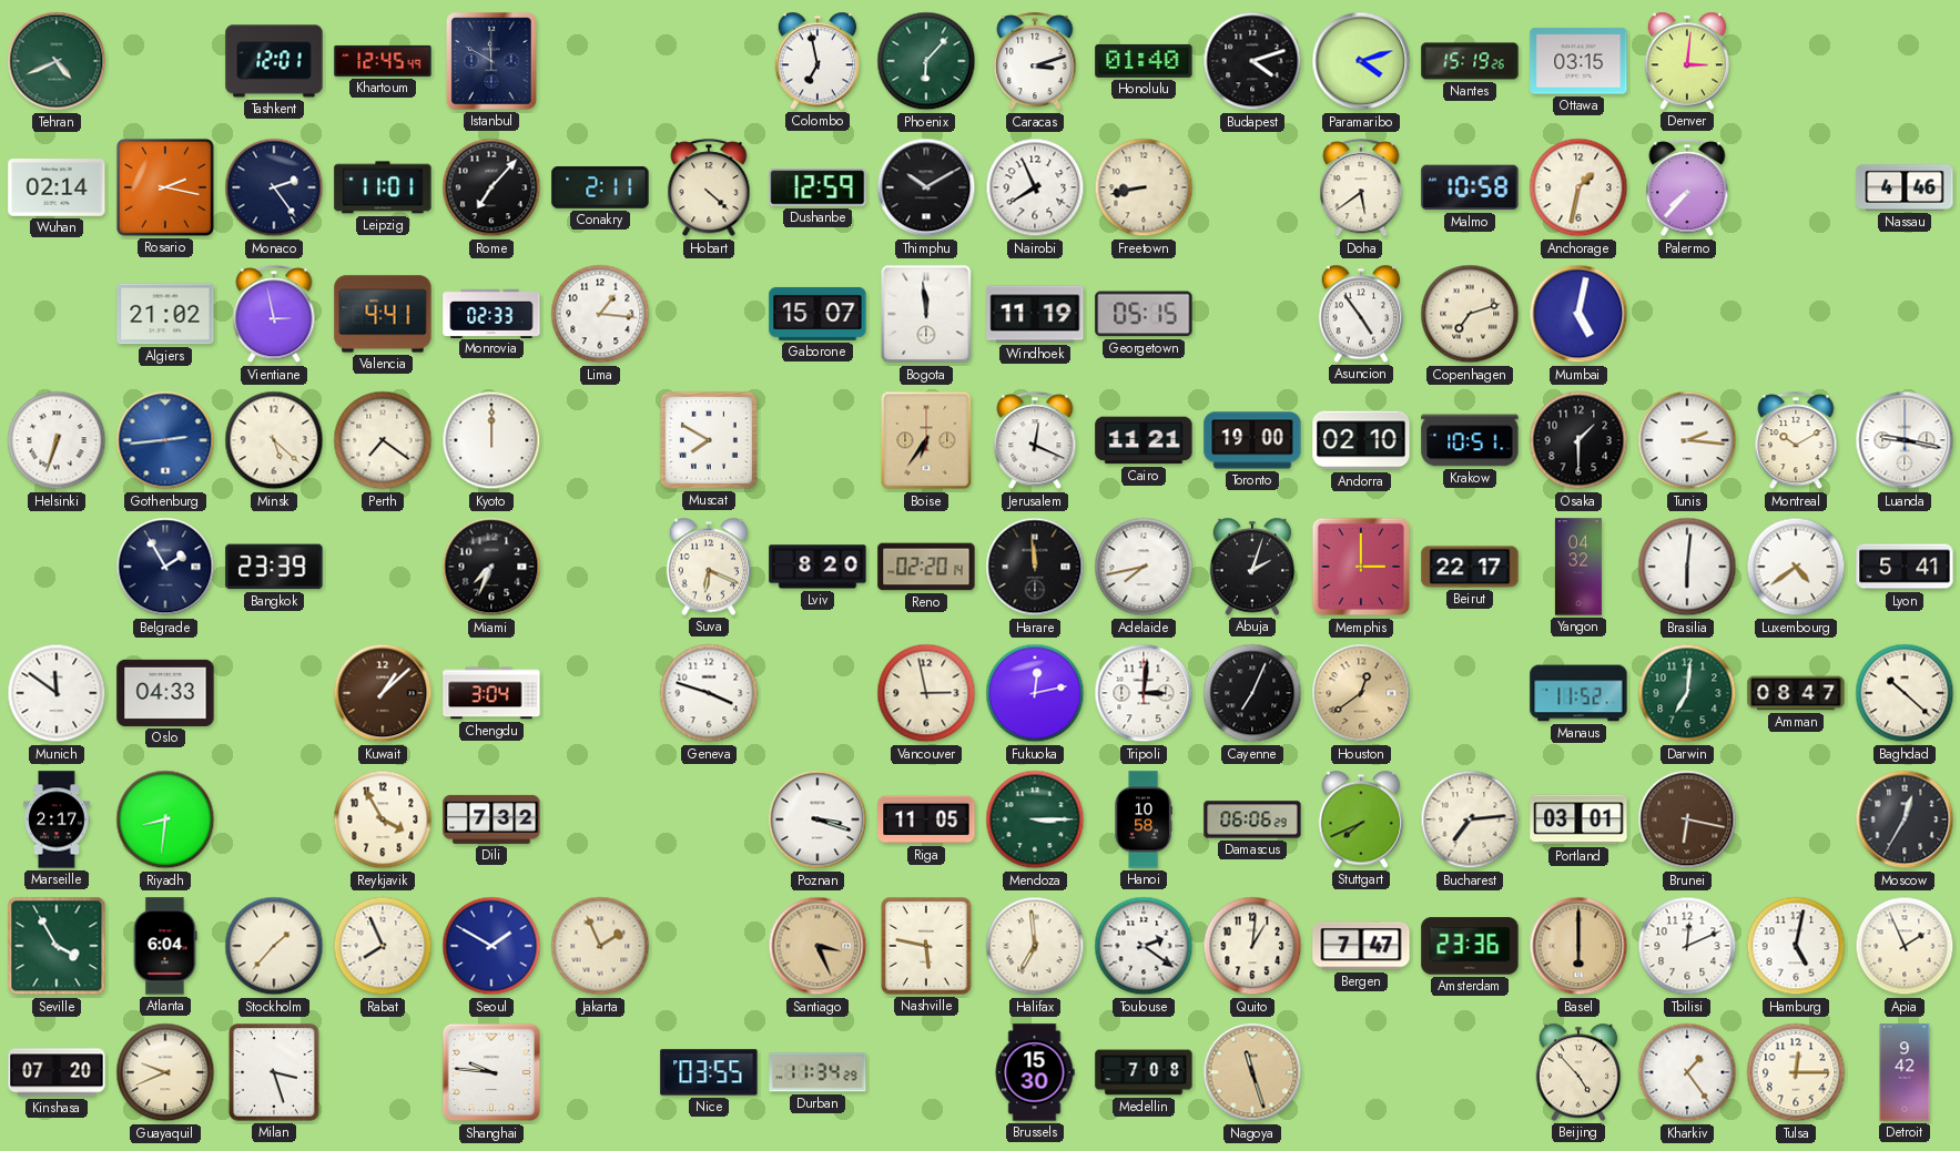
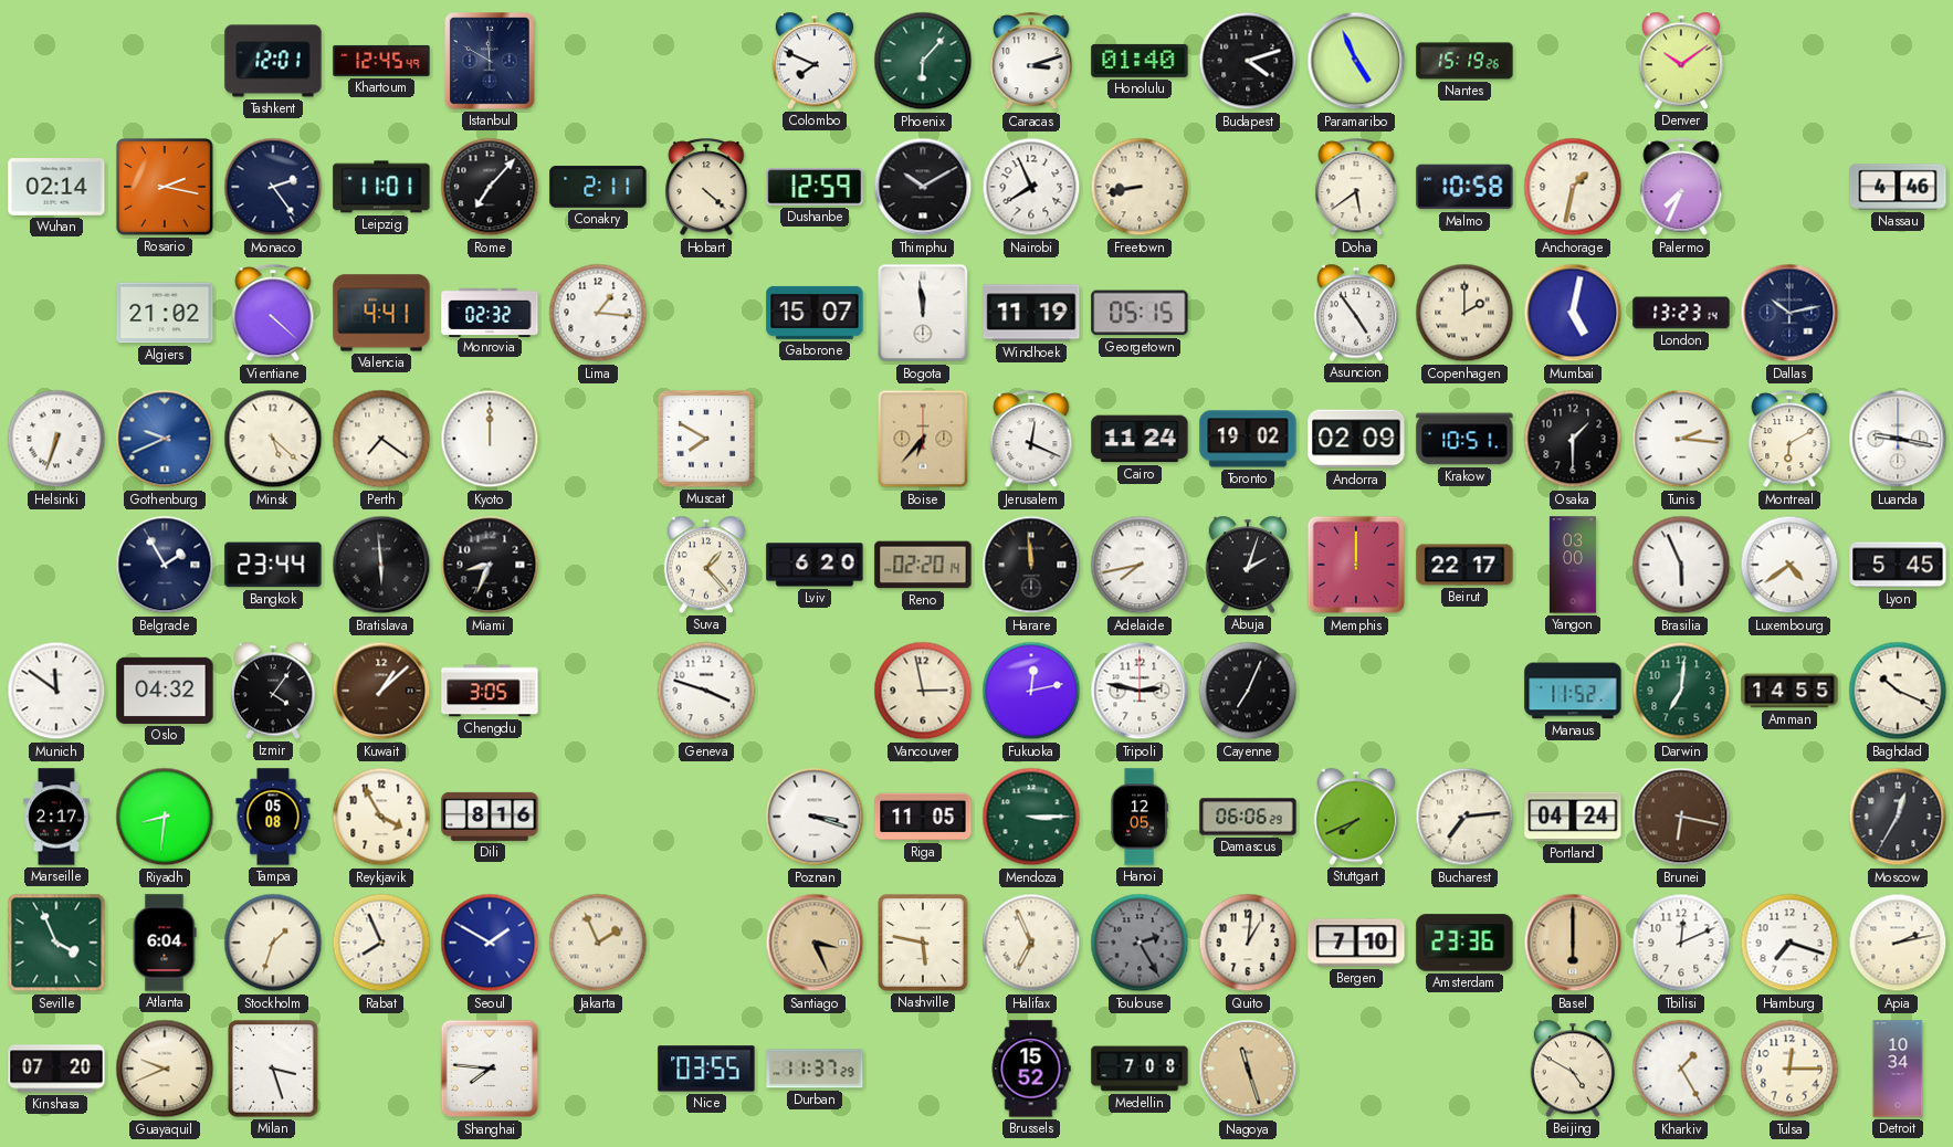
Tehran: 4:41 -> none (57, 61)
Colombo: 6:58 -> 7:49 (815, 61)
Paramaribo: 4:12 -> 4:56 (1356, 61)
Ottawa: 03:15 -> none (1578, 61)
Denver: 3:01 -> 10:09 (1681, 61)
Palermo: 7:37 -> 7:34 (1681, 188)
Vientiane: 2:58 -> 4:22 (273, 314)
Monrovia: 02:33 -> 02:32 (490, 312)
Copenhagen: 7:12 -> 2:00 (1464, 313)
London: none -> 13:23 (1681, 313)
Dallas: none -> 10:13 (1789, 313)
Gothenburg: 2:44 -> 9:41 (165, 439)
Boise: 6:36 -> 6:37 (923, 439)
Cairo: 11:21 -> 11:24 (1140, 439)
Toronto: 19:00 -> 19:02 (1248, 439)
Andorra: 02:10 -> 02:09 (1356, 439)
Montreal: 10:10 -> 6:10 (1789, 440)
Bangkok: 23:39 -> 23:44 (273, 565)
Bratislava: none -> 5:59 (381, 565)
Miami: 7:34 -> 8:34 (490, 565)
Suva: 6:19 -> 1:23 (706, 565)
Lviv: 8:20 -> 6:20 (815, 565)
Memphis: 3:00 -> 12:00 (1356, 565)
Yangon: 04:32 -> 03:00 (1573, 565)
Brasilia: 6:01 -> 5:56 (1681, 565)
Lyon: 5:41 -> 5:45 (1898, 565)
Oslo: 04:33 -> 04:32 (165, 691)
Izmir: none -> 4:06 (273, 691)
Chengdu: 3:04 -> 3:05 (490, 691)
Tripoli: 3:01 -> 2:47 (1140, 691)
Houston: 12:39 -> none (1361, 693)
Amman: 08:47 -> 14:55 (1789, 691)
Baghdad: 10:22 -> 10:19 (1898, 691)
Tampa: none -> 05:08 (273, 817)
Dili: 7:32 -> 8:16 (490, 817)
Hanoi: 10:58 -> 12:05 (1140, 817)
Portland: 03:01 -> 04:24 (1573, 817)
Seville: 3:55 -> 3:56 (56, 943)
Stockholm: 1:37 -> 1:33 (273, 943)
Halifax: 6:59 -> 6:56 (1031, 943)
Toulouse: 2:21 -> 2:25 (1140, 943)
Toulouse dial: white -> grey (1140, 943)
Bergen: 7:47 -> 7:10 (1356, 943)
Hamburg: 5:02 -> 7:18 (1789, 943)
Apia: 1:56 -> 2:13 (1898, 943)
Shanghai: 9:46 -> 7:46 (490, 1069)
Durban: 11:34 -> 11:37 (815, 1069)
Brussels: 15:30 -> 15:52 (1031, 1069)
Beijing: 4:53 -> 4:50 (1573, 1069)
Kharkiv: 1:24 -> 1:25 (1681, 1069)
Detroit: 9:42 -> 10:34 (1898, 1069)
